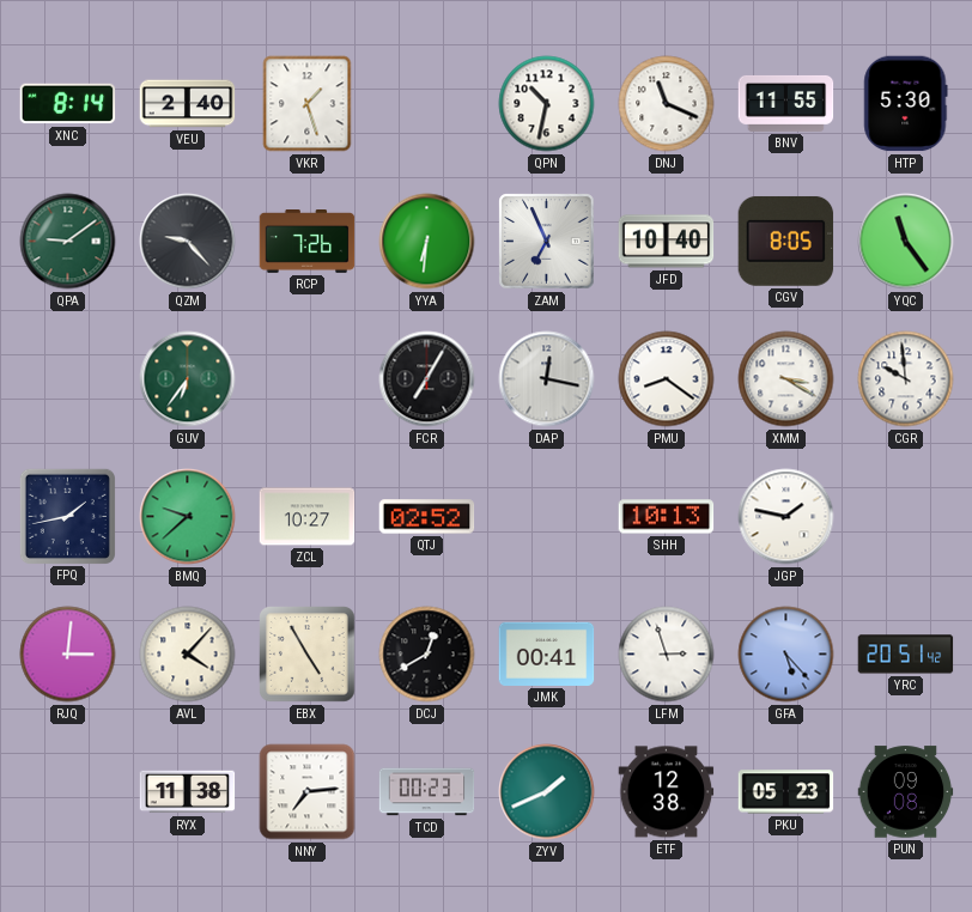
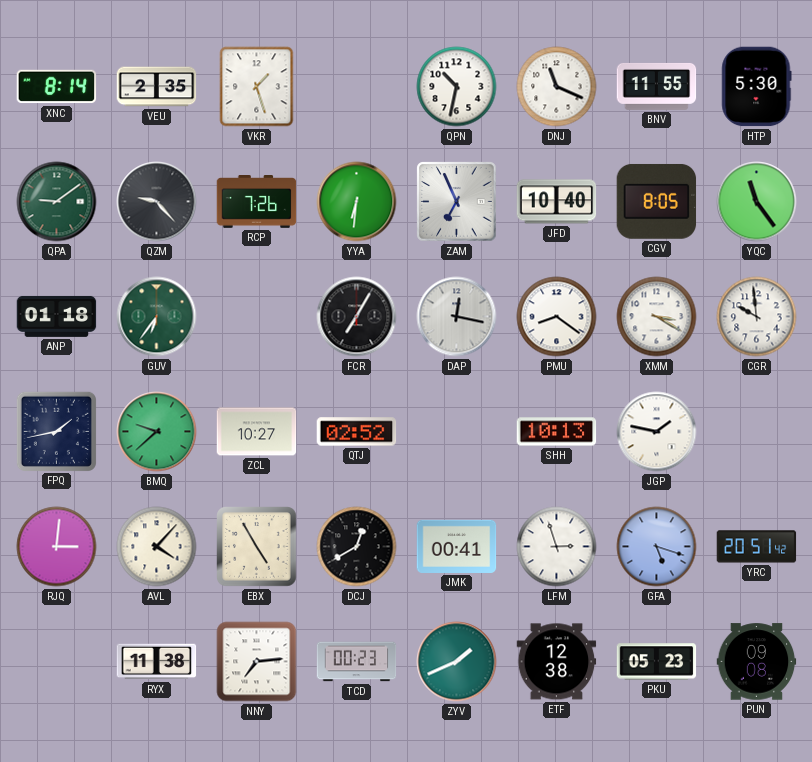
VEU: 2:40 -> 2:35 (157, 87)
ANP: none -> 01:18 (57, 316)
GFA: 5:23 -> 5:18 (657, 547)
